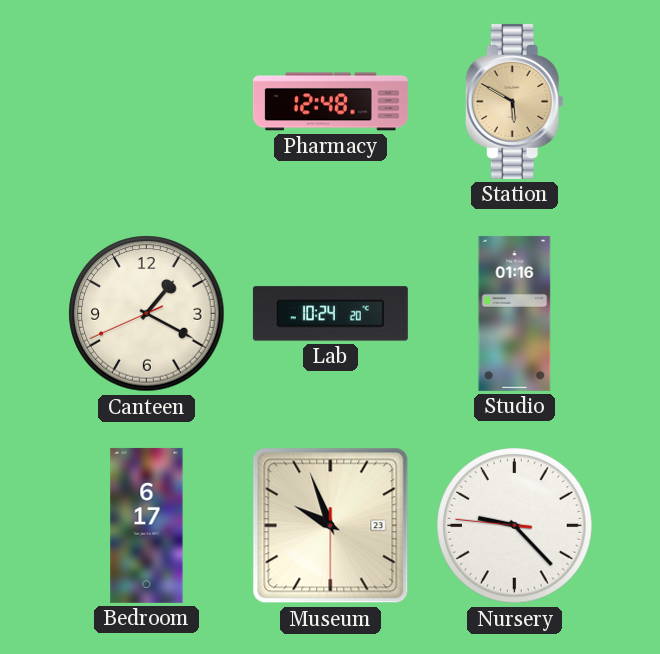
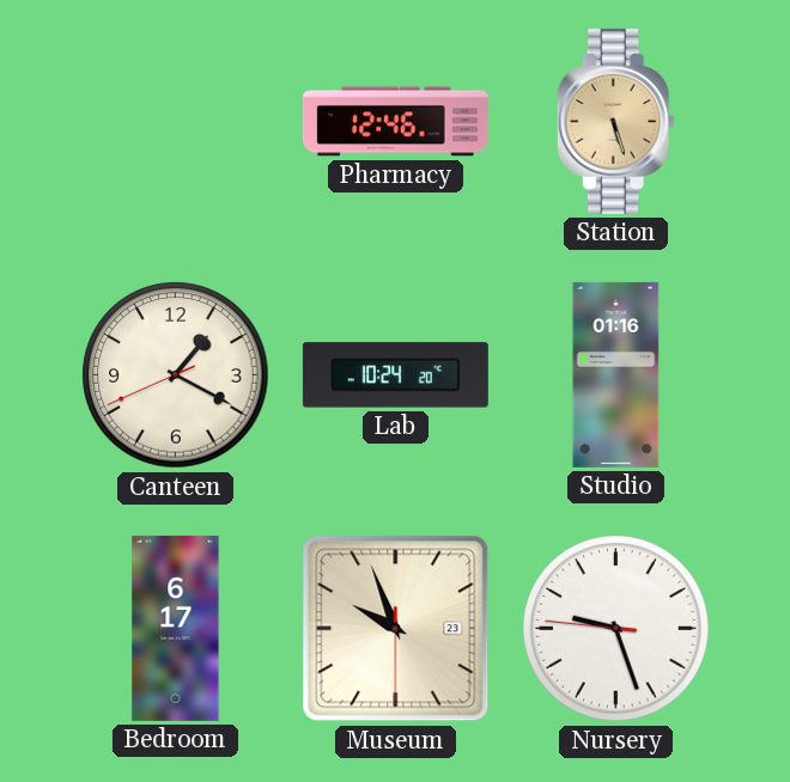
Pharmacy: 12:48 -> 12:46 (395, 122)
Station: 5:50 -> 5:27 (615, 121)
Nursery: 9:22 -> 9:26 (616, 629)
